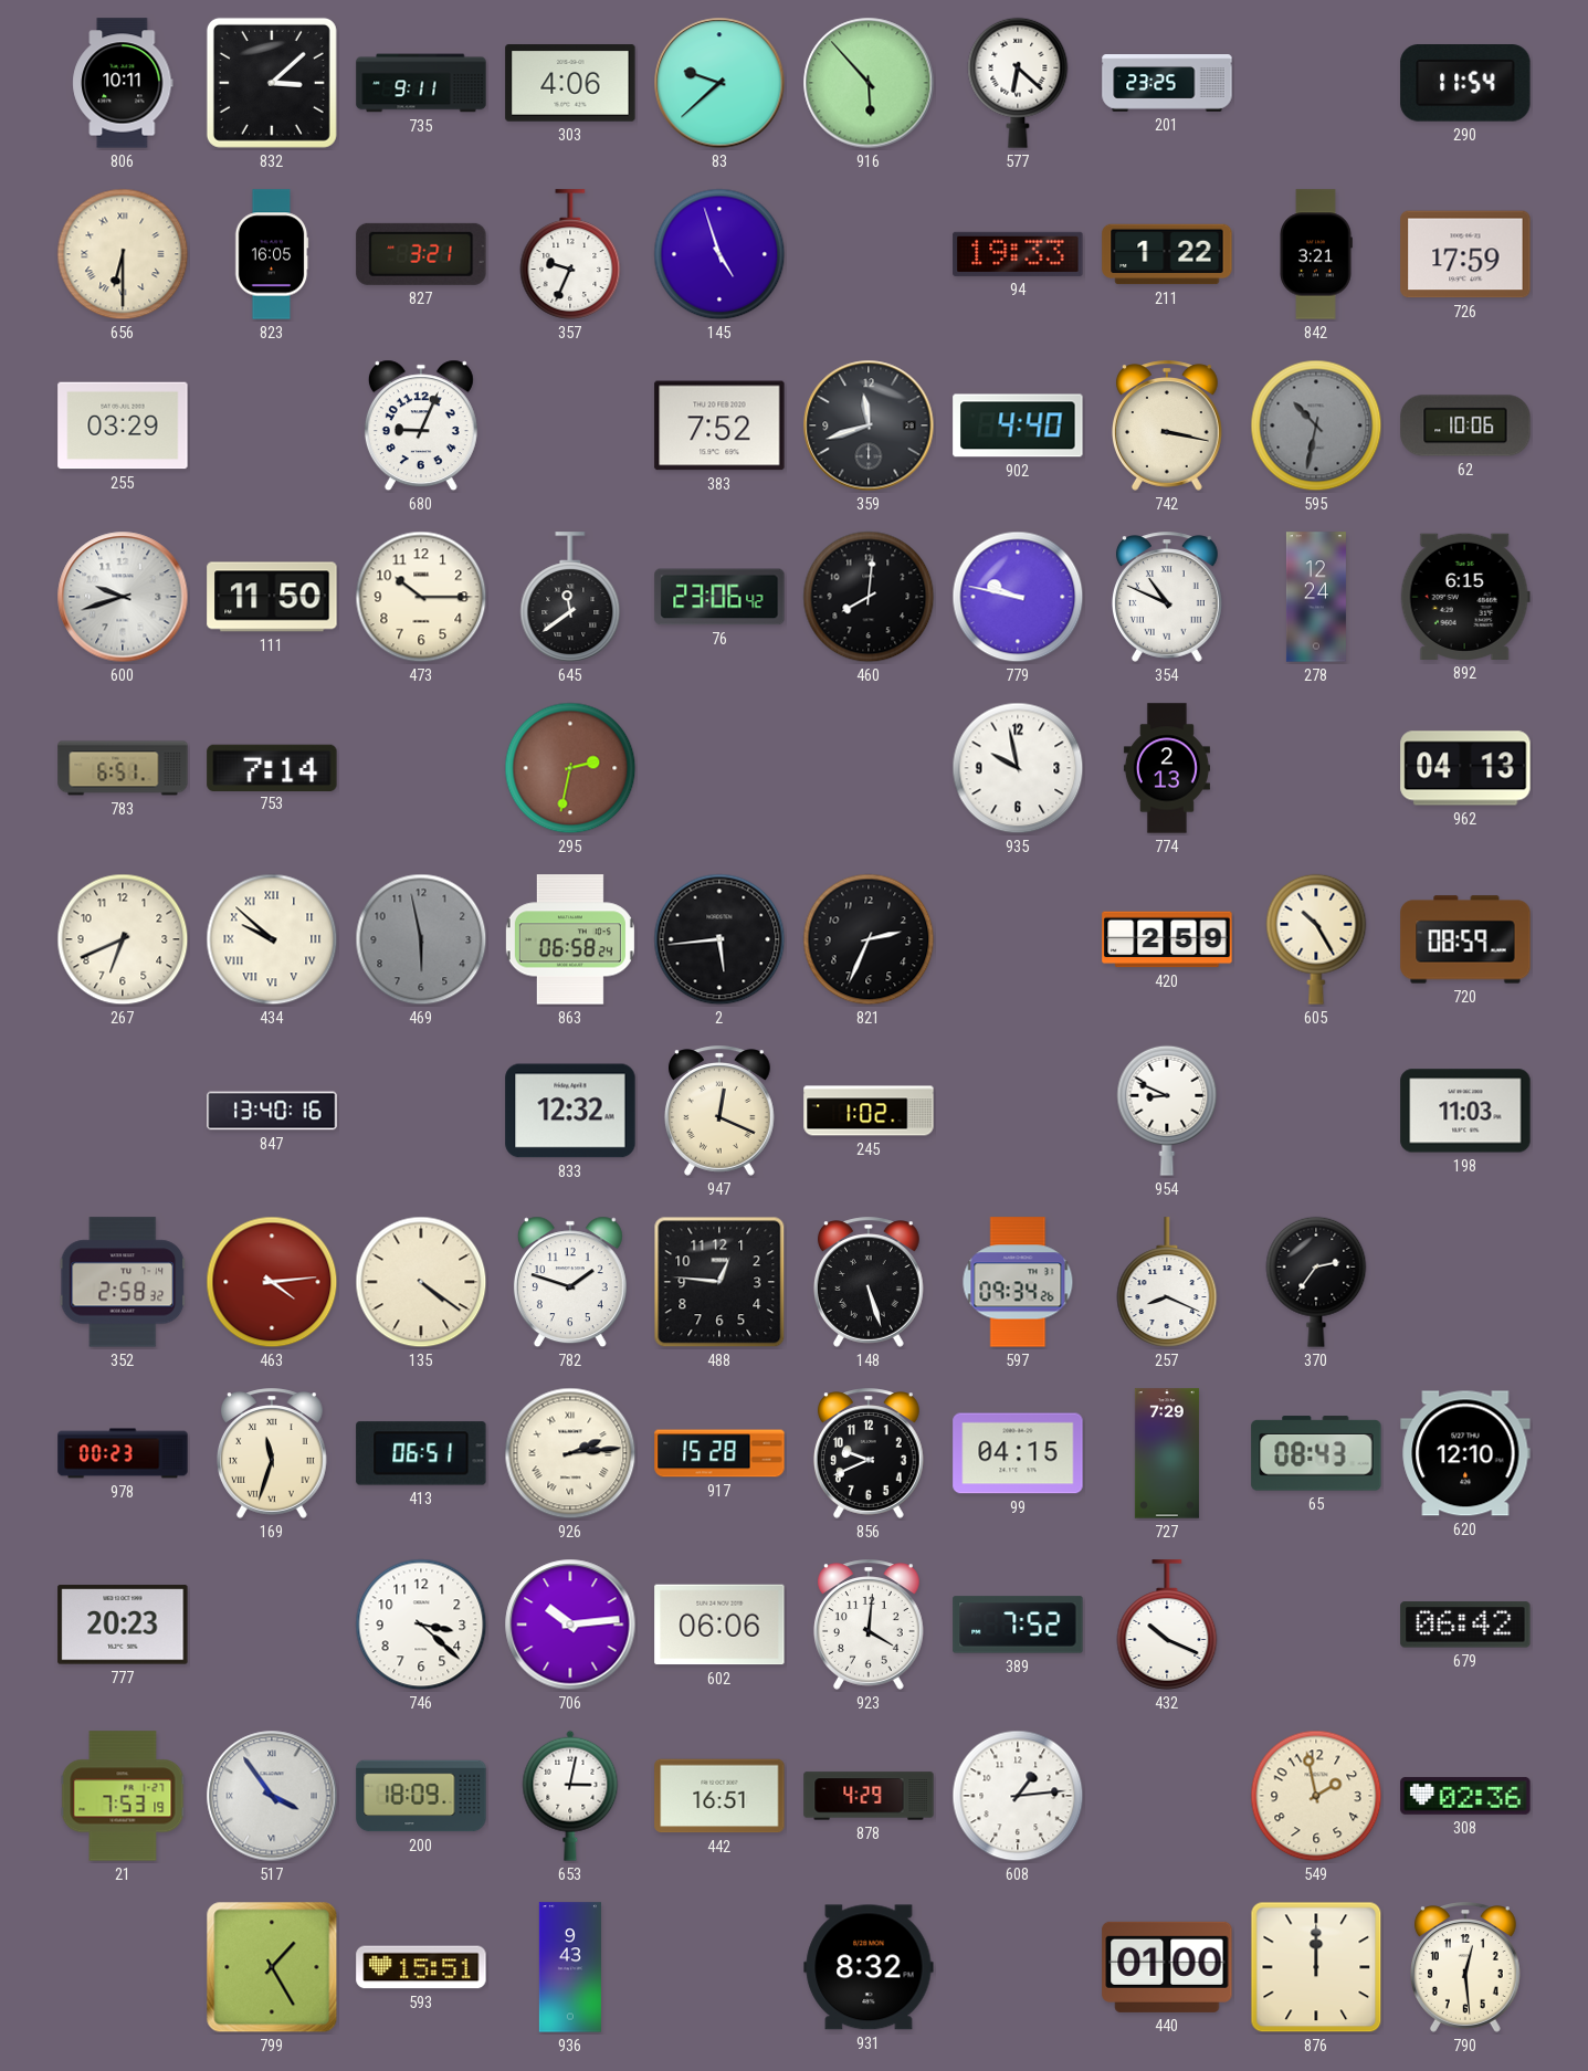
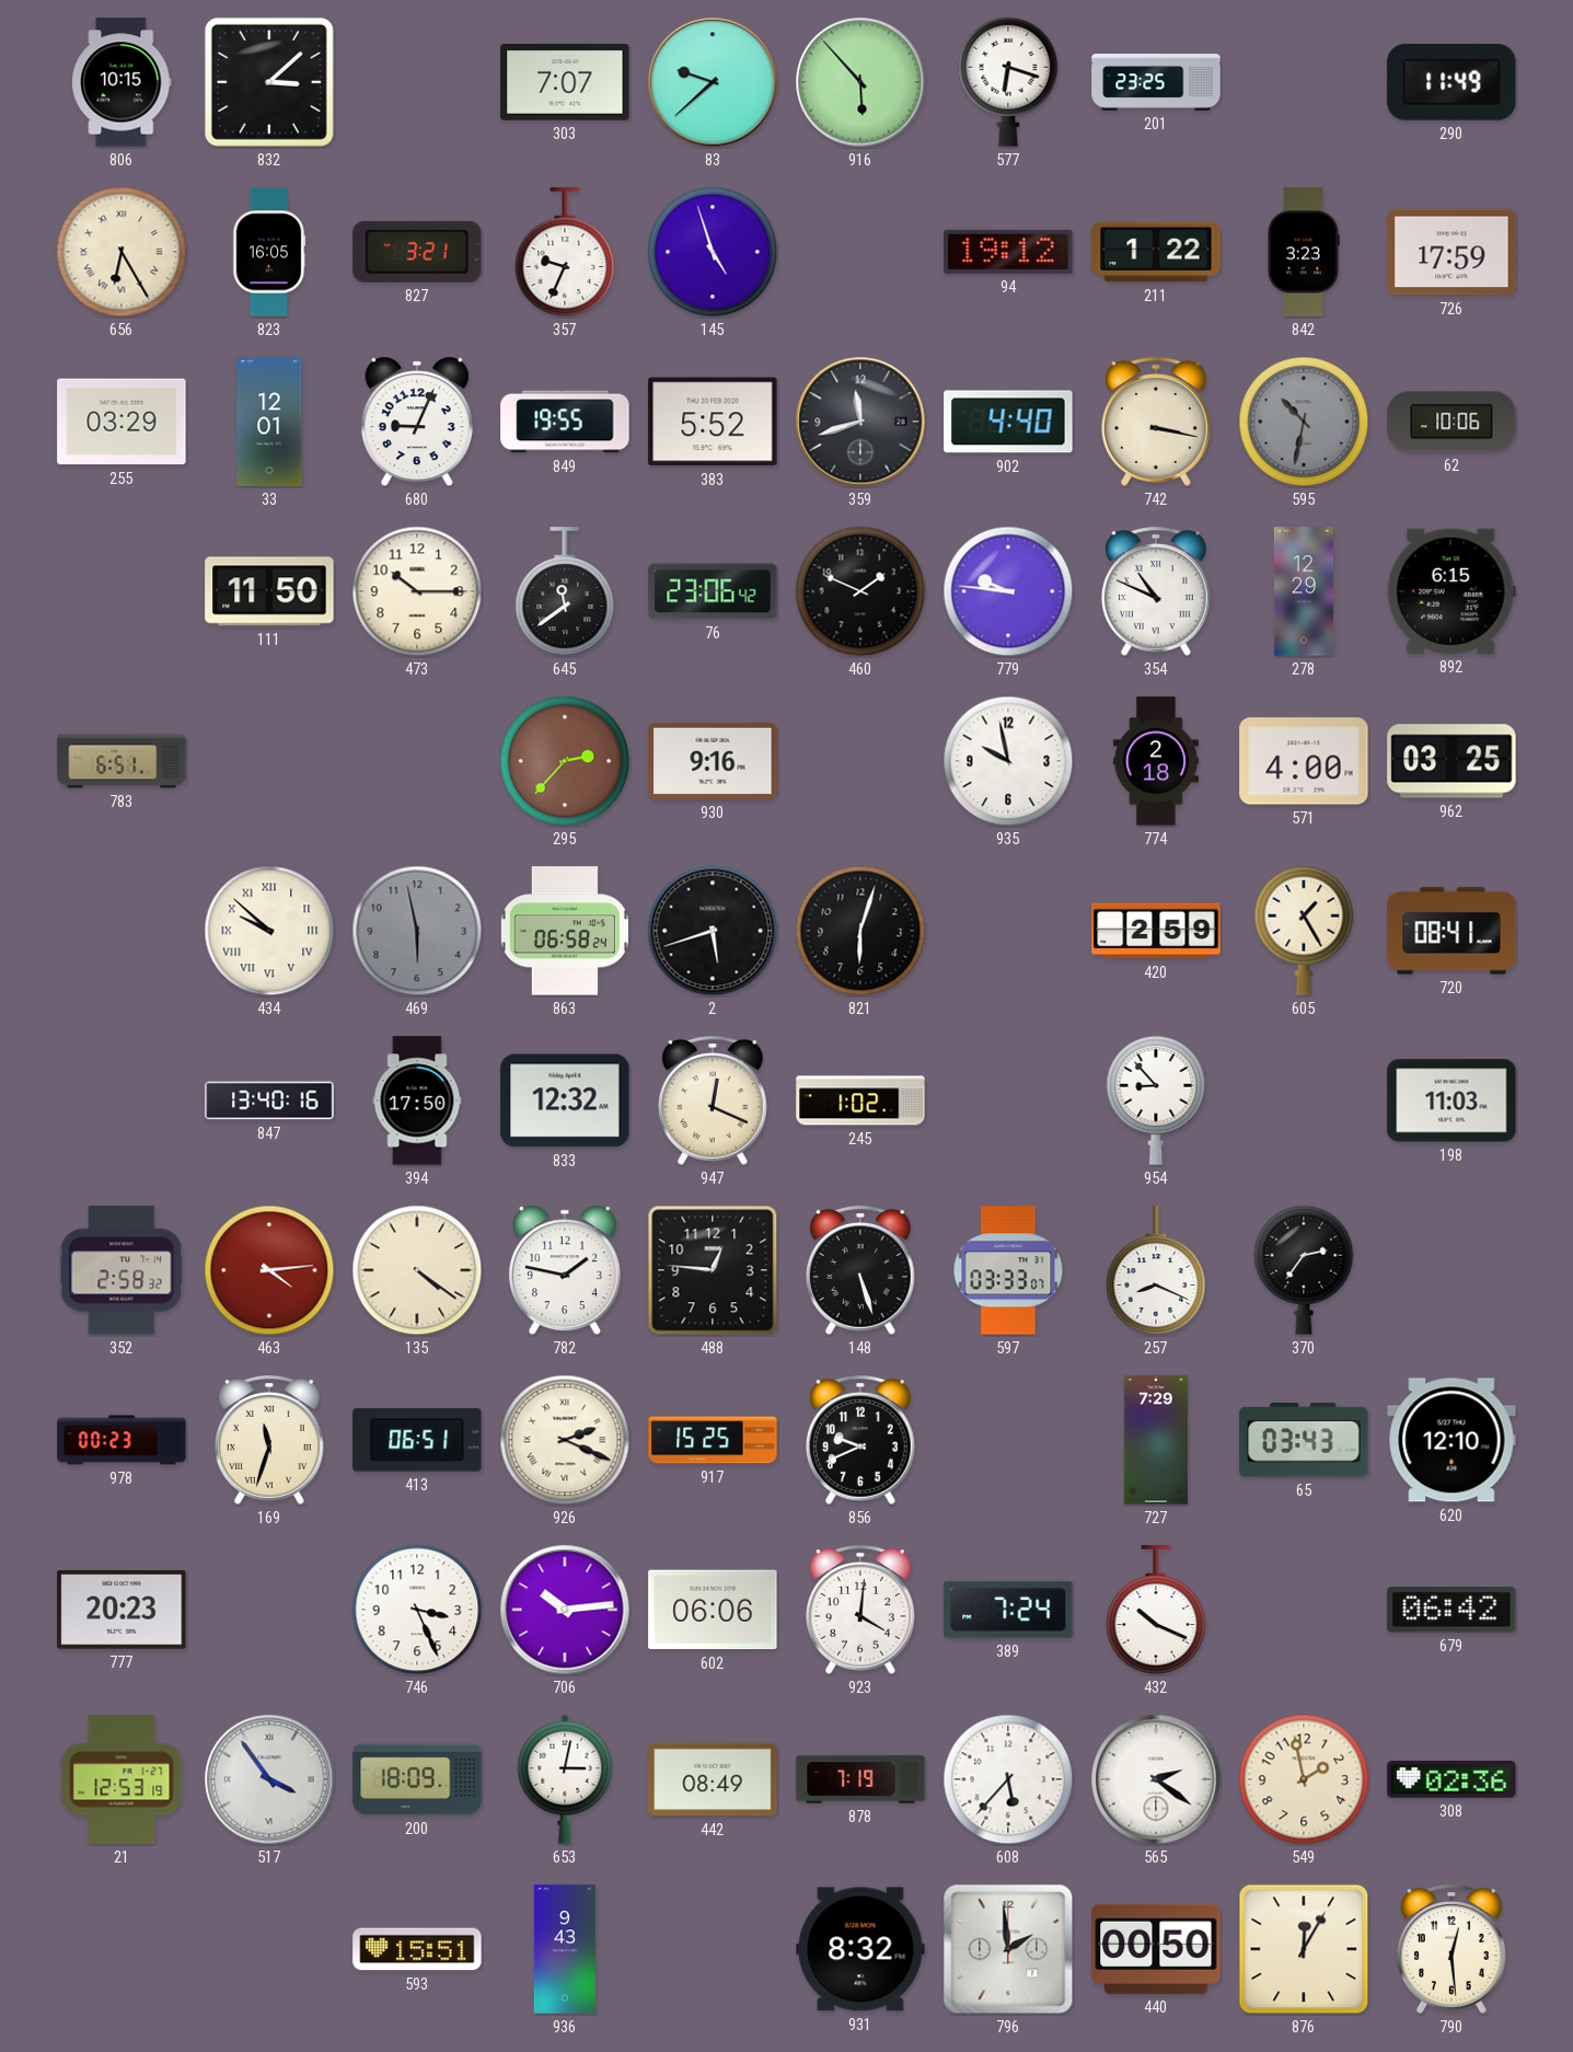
806: 10:11 -> 10:15 (122, 82)
735: 9:11 -> none (421, 83)
303: 4:06 -> 7:07 (565, 82)
577: 6:22 -> 6:18 (1008, 82)
290: 11:54 -> 11:49 (1451, 83)
656: 6:30 -> 6:25 (122, 252)
94: 19:33 -> 19:12 (1008, 252)
842: 3:21 -> 3:23 (1304, 252)
33: none -> 12:01 (269, 422)
849: none -> 19:55 (565, 422)
383: 7:52 -> 5:52 (713, 422)
600: 9:42 -> none (123, 597)
460: 8:01 -> 1:49 (860, 591)
779: 9:47 -> 9:46 (1008, 591)
278: 12:24 -> 12:29 (1304, 591)
753: 7:14 -> none (272, 767)
295: 2:32 -> 2:37 (565, 761)
930: none -> 9:16 (713, 761)
774: 2:13 -> 2:18 (1156, 761)
571: none -> 4:00 (1304, 761)
962: 04:13 -> 03:25 (1451, 761)
267: 6:41 -> none (123, 939)
2: 5:44 -> 5:42 (713, 931)
821: 2:34 -> 6:03 (860, 931)
605: 10:25 -> 1:25 (1304, 931)
720: 08:59 -> 08:41 (1451, 931)
394: none -> 17:50 (417, 1100)
954: 8:49 -> 8:53 (1156, 1100)
782: 1:48 -> 1:47 (565, 1270)
597: 09:34 -> 03:33 (1008, 1270)
926: 2:14 -> 2:19 (565, 1440)
917: 15:28 -> 15:25 (713, 1440)
99: 04:15 -> none (1018, 1453)
65: 08:43 -> 03:43 (1304, 1440)
746: 3:22 -> 3:26 (417, 1610)
389: 7:52 -> 7:24 (1008, 1610)
21: 7:53 -> 12:53 (122, 1779)
442: 16:51 -> 08:49 (713, 1779)
878: 4:29 -> 7:19 (860, 1779)
608: 1:14 -> 5:37 (1008, 1779)
565: none -> 2:21 (1156, 1779)
799: 1:25 -> none (272, 1967)
796: none -> 1:59 (1008, 1949)
440: 01:00 -> 00:50 (1156, 1949)
876: 12:00 -> 12:05 (1304, 1949)
